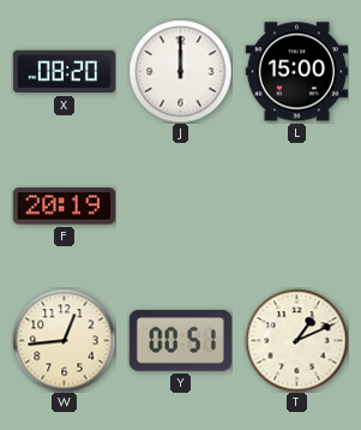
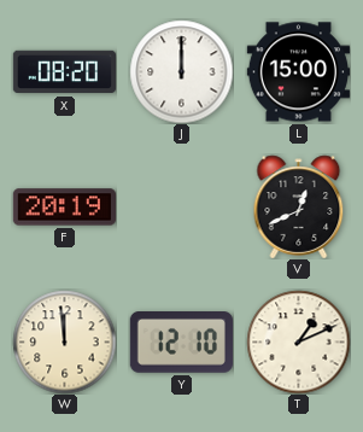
V: none -> 12:41 (299, 206)
W: 12:44 -> 11:59 (64, 341)
Y: 00:51 -> 12:10 (181, 343)
